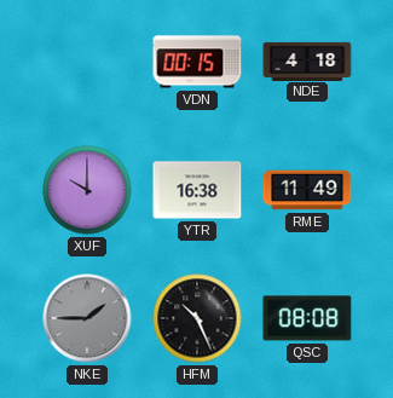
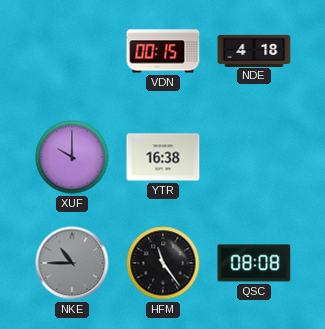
RME: 11:49 -> none (307, 190)
NKE: 1:45 -> 10:45 (72, 263)
HFM: 10:26 -> 11:24 (163, 263)
